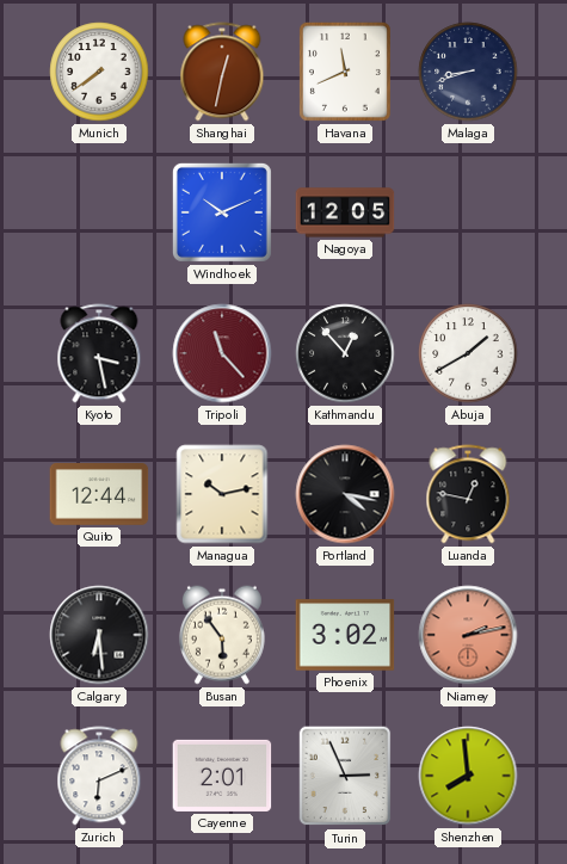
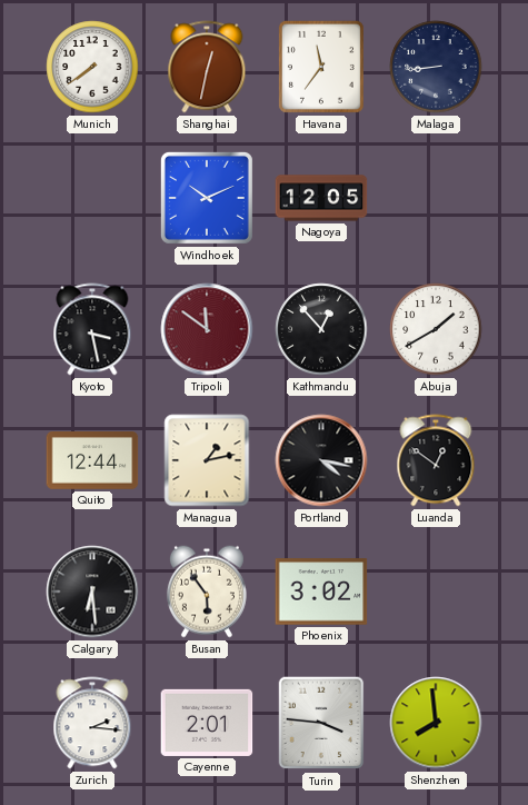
Havana: 11:41 -> 11:36 (321, 67)
Malaga: 8:42 -> 8:44 (436, 67)
Tripoli: 11:23 -> 11:51 (207, 329)
Managua: 10:13 -> 1:13 (207, 460)
Luanda: 12:47 -> 12:51 (436, 460)
Niamey: 2:13 -> none (468, 635)
Zurich: 6:11 -> 2:16 (92, 723)
Turin: 2:56 -> 3:46 (321, 723)
